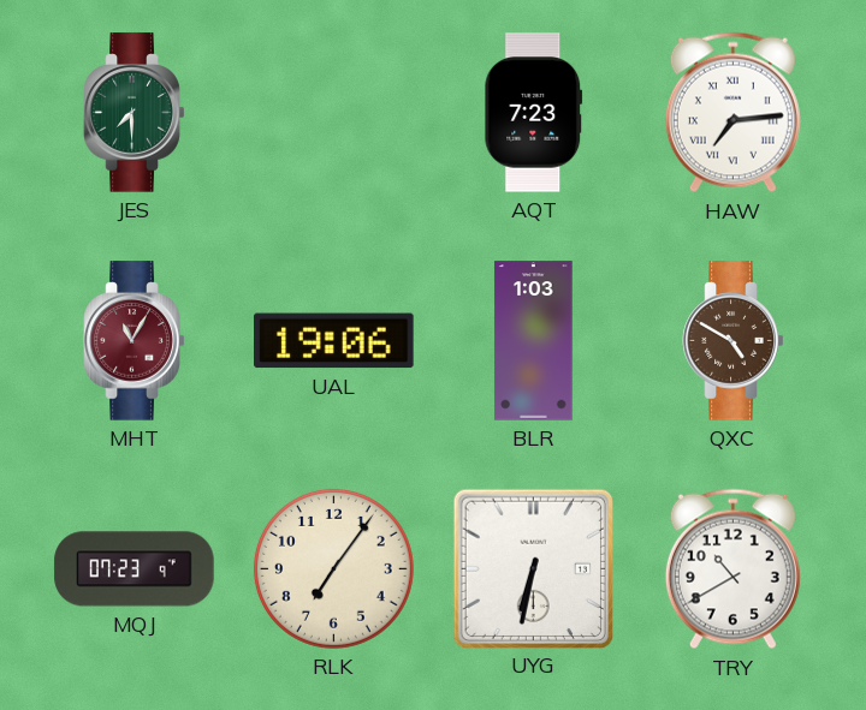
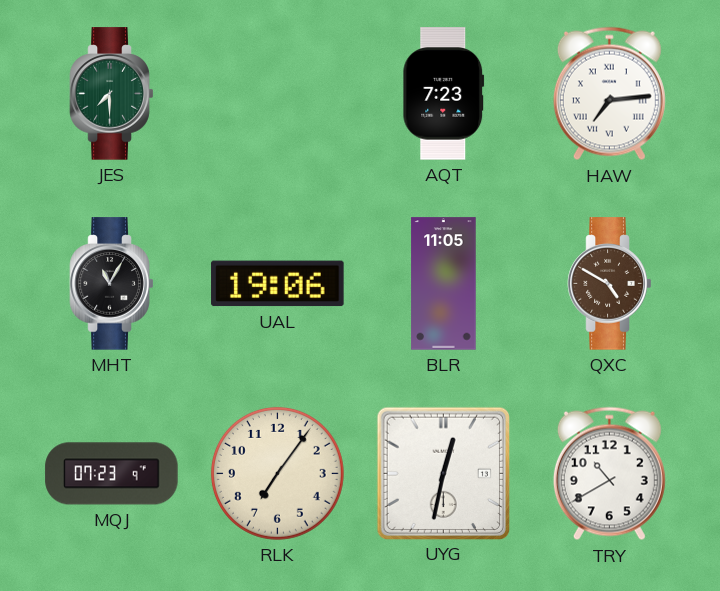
MHT dial: burgundy -> black (112, 284)
BLR: 1:03 -> 11:05 (444, 284)
UYG: 6:32 -> 12:32 (443, 473)
